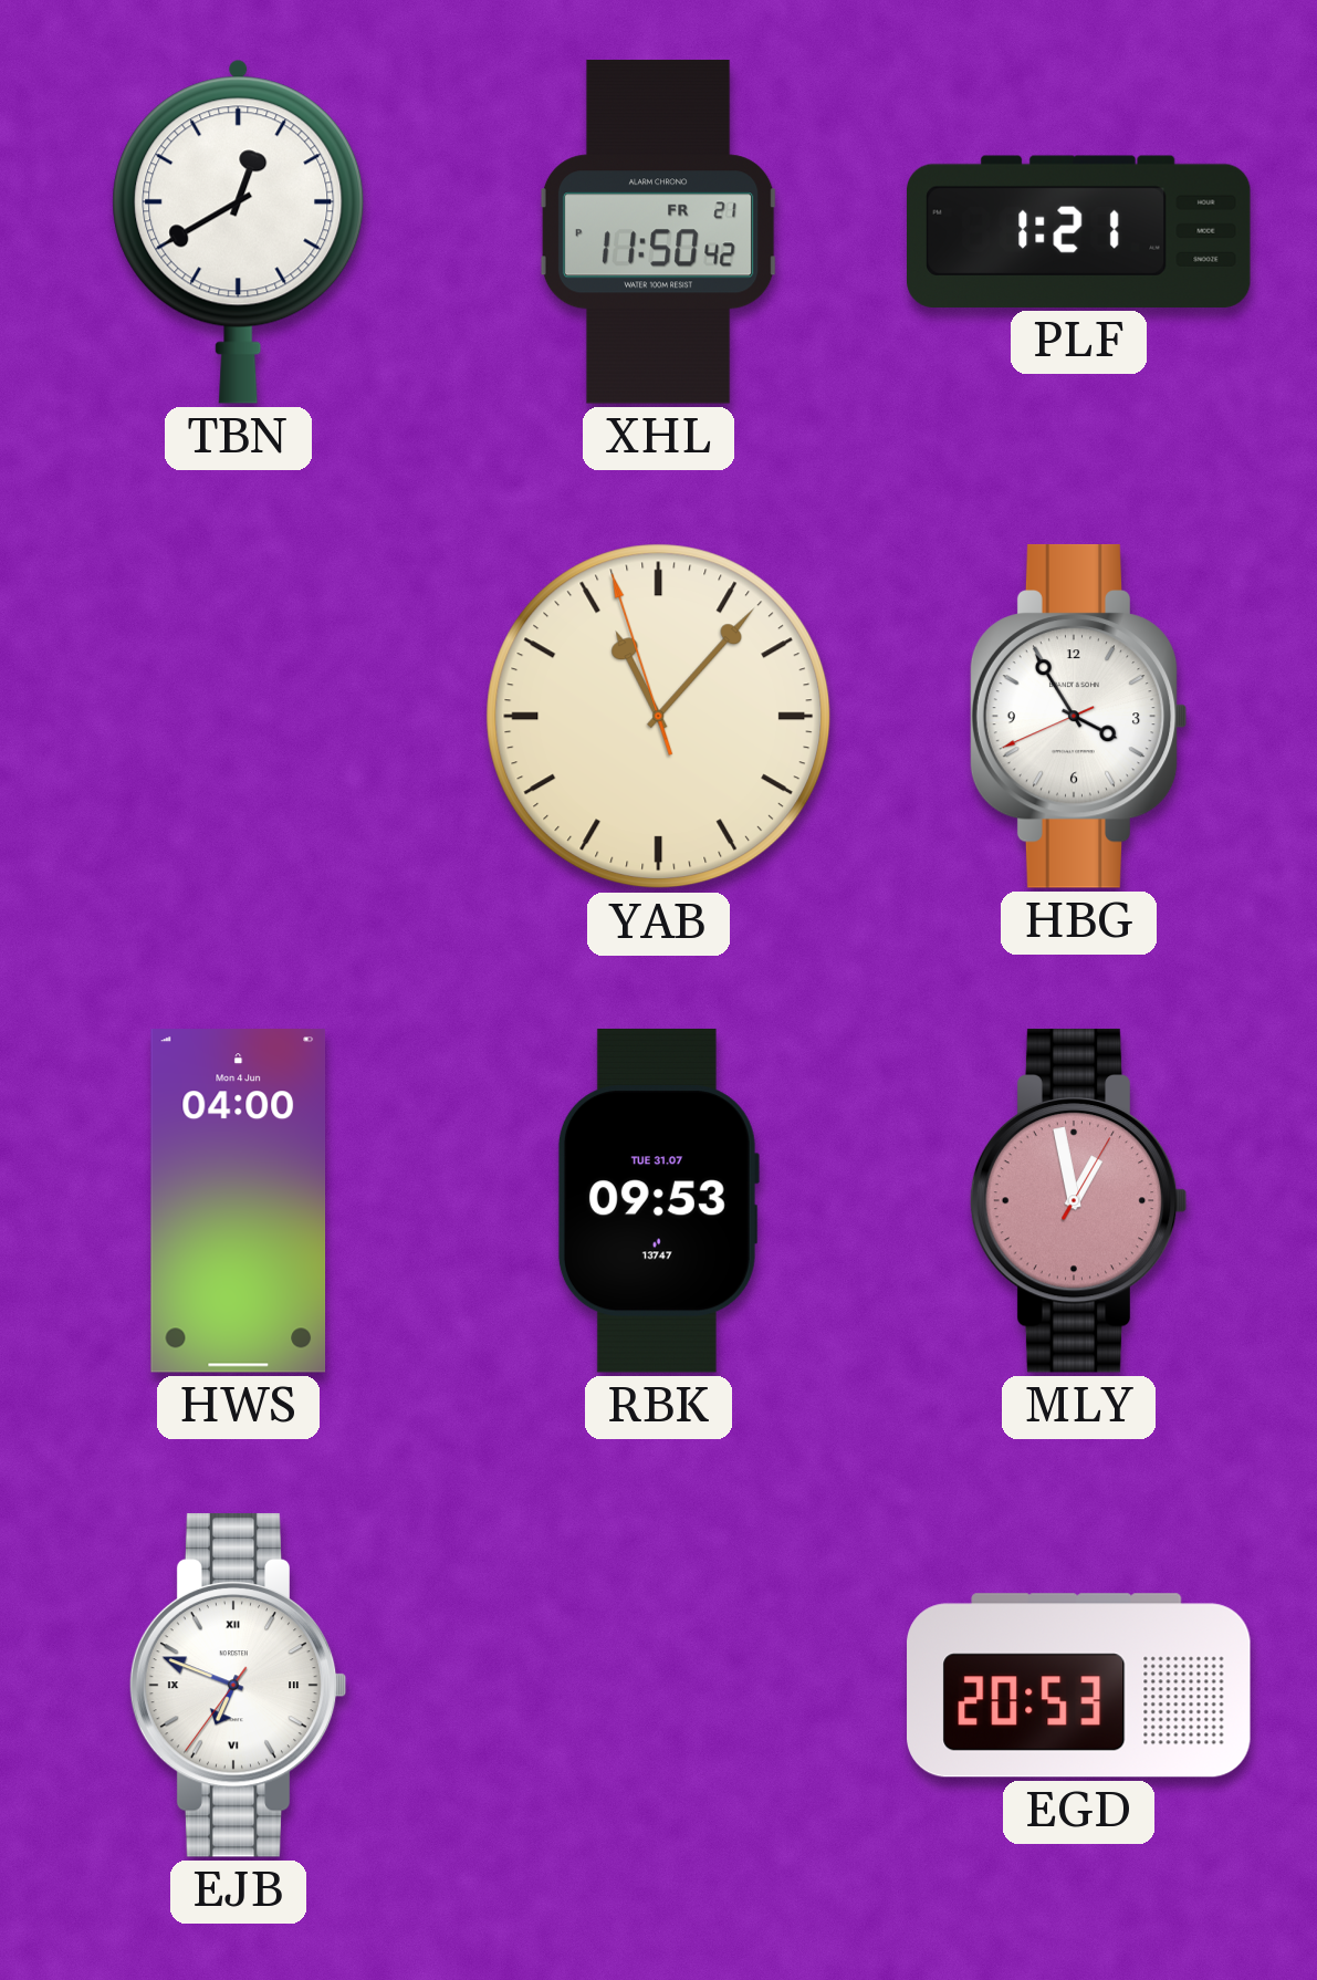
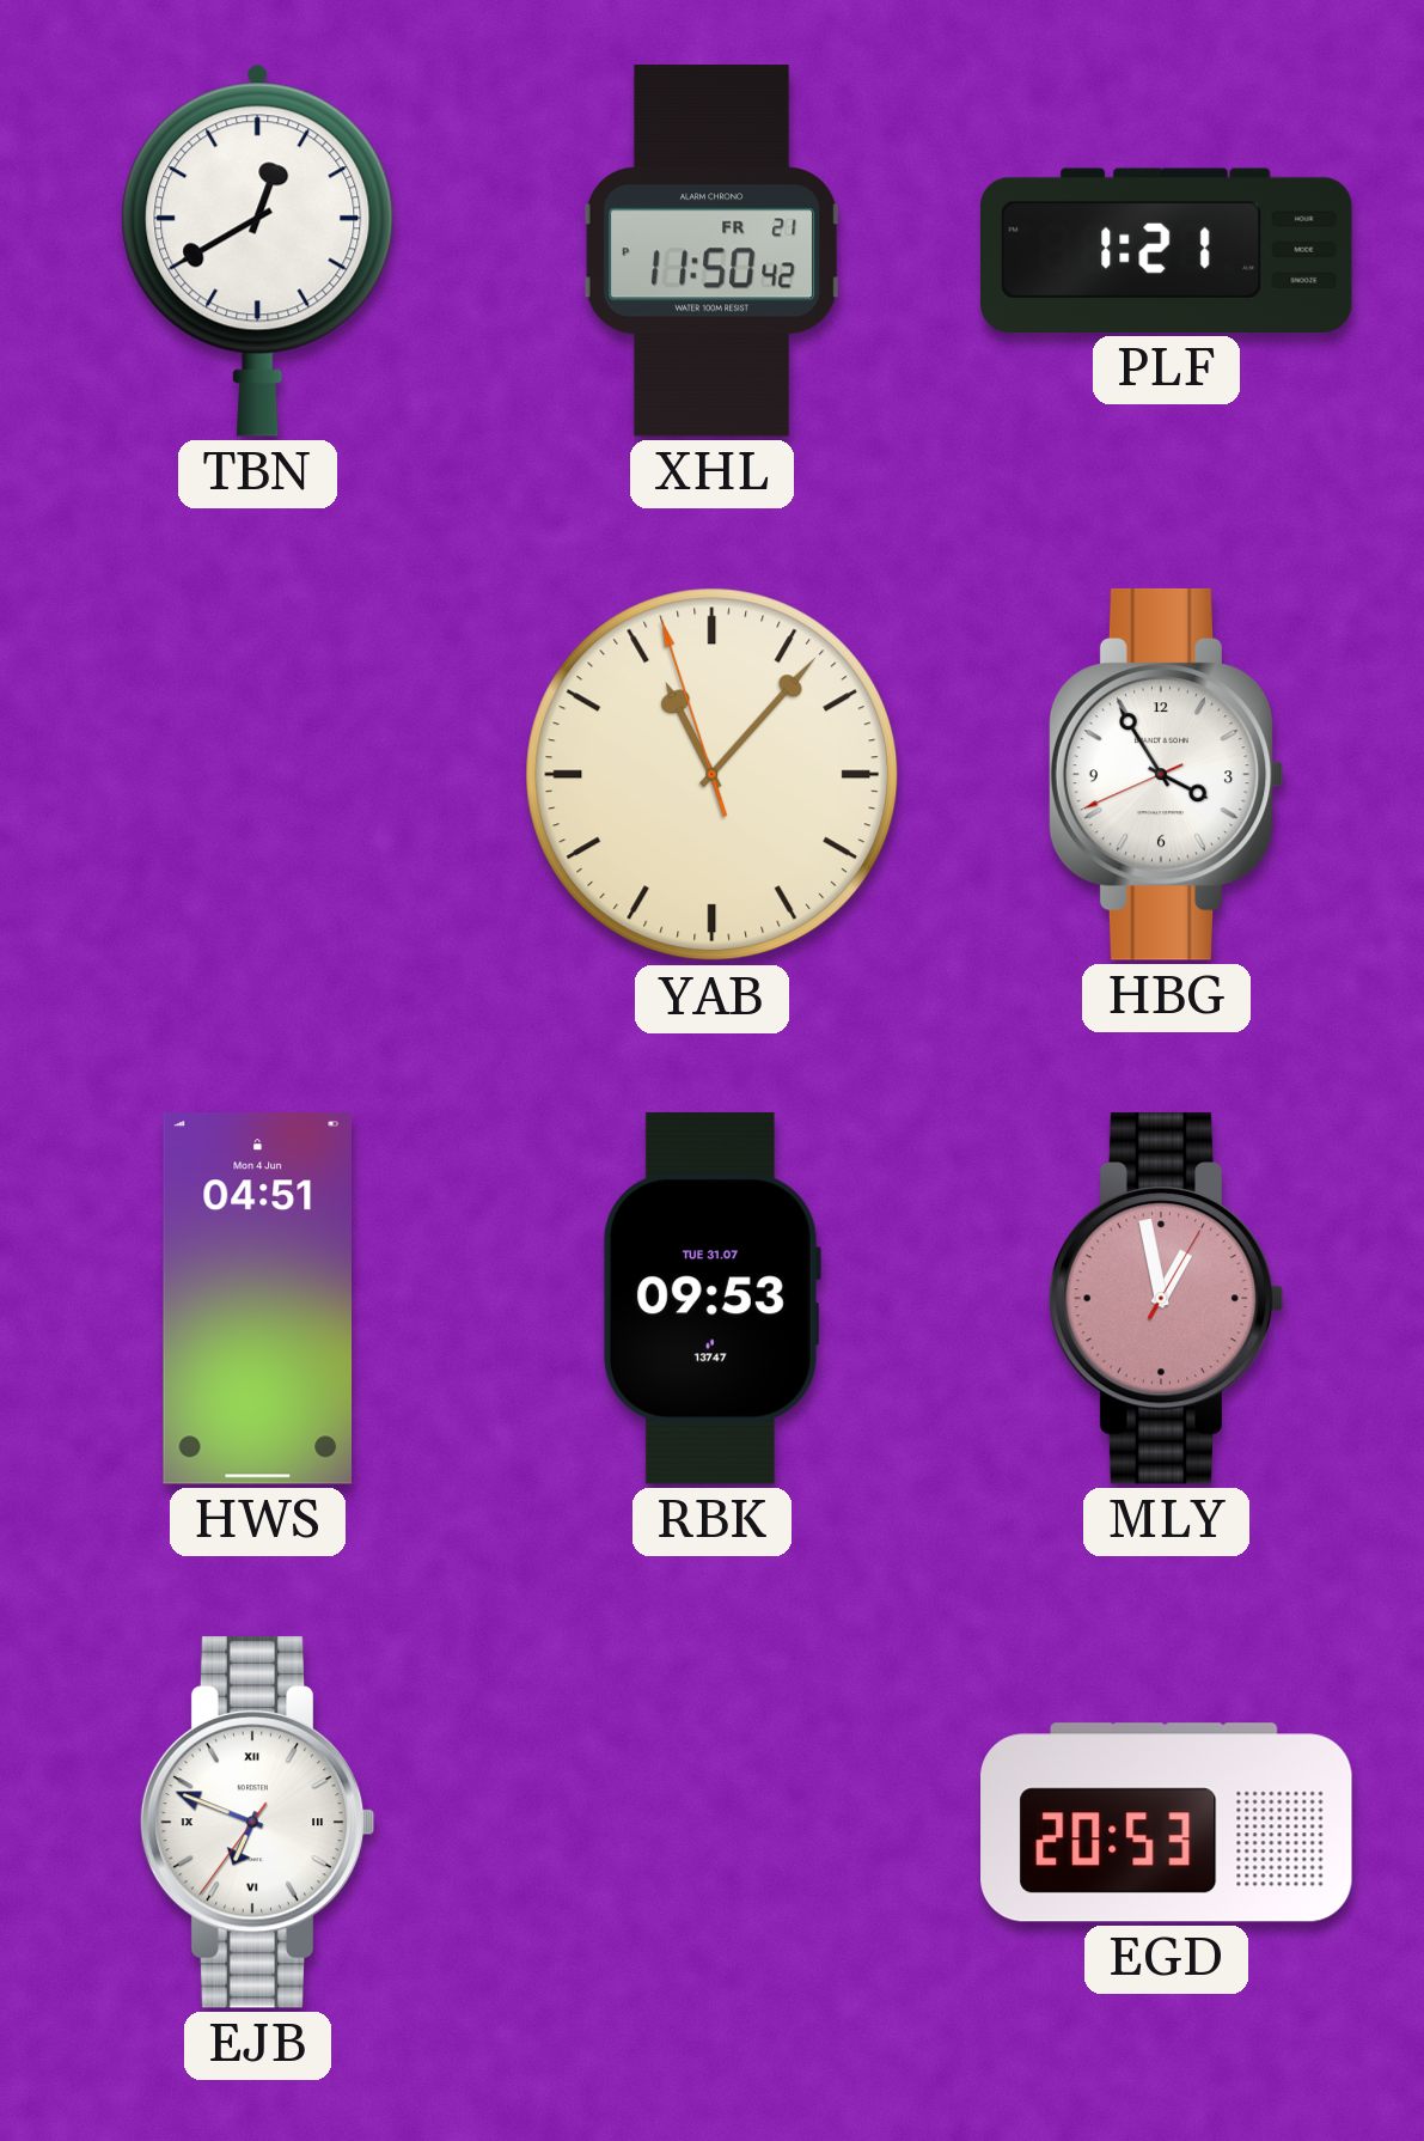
HWS: 04:00 -> 04:51 (258, 1299)
